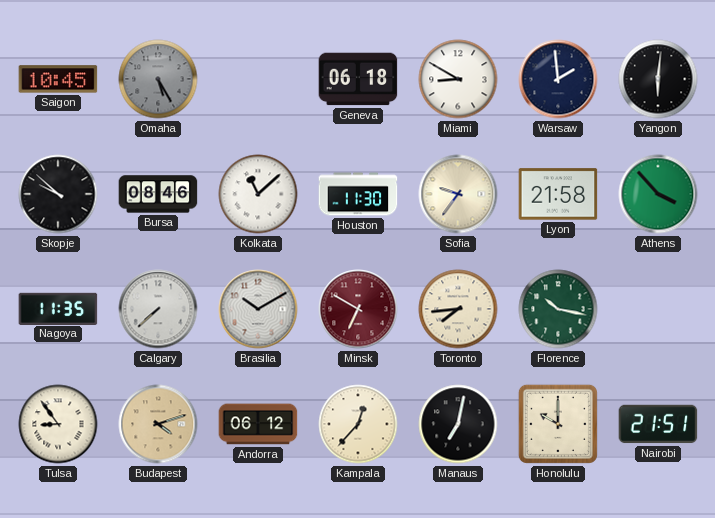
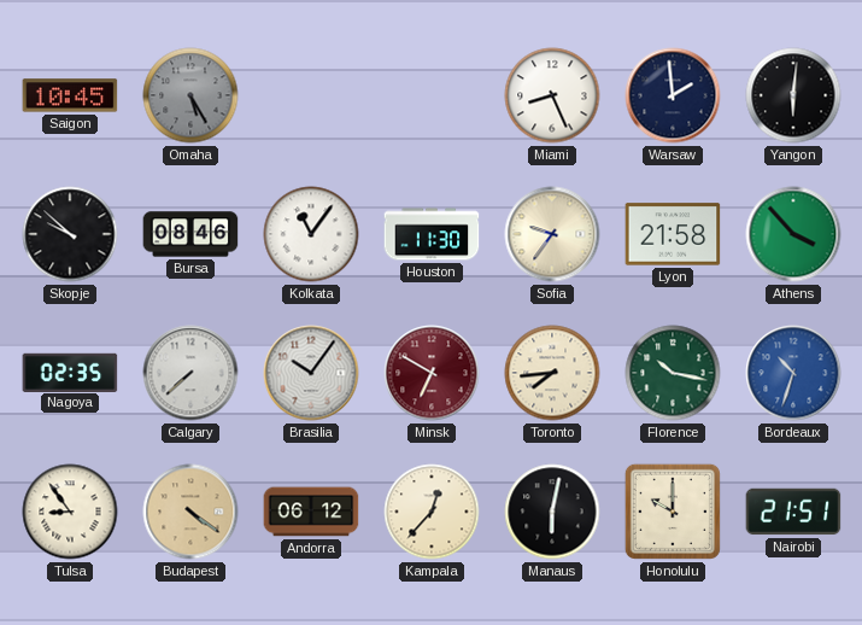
Geneva: 06:18 -> none (358, 79)
Miami: 8:50 -> 8:26 (552, 95)
Kolkata: 11:08 -> 11:06 (311, 234)
Nagoya: 11:35 -> 02:35 (70, 372)
Brasilia: 10:10 -> 10:06 (311, 373)
Bordeaux: none -> 10:33 (793, 373)
Budapest: 4:12 -> 4:21 (190, 512)
Manaus: 7:02 -> 6:02 (552, 512)
